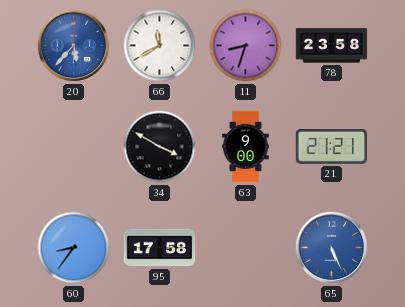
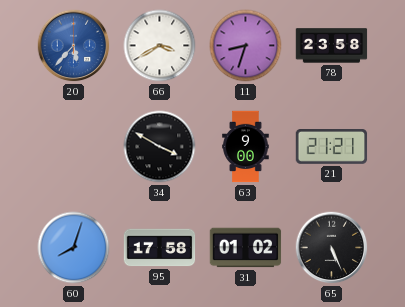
66: 11:40 -> 3:40 (160, 46)
60: 8:36 -> 8:03 (74, 248)
31: none -> 01:02 (246, 248)
65 dial: blue -> black (332, 248)
